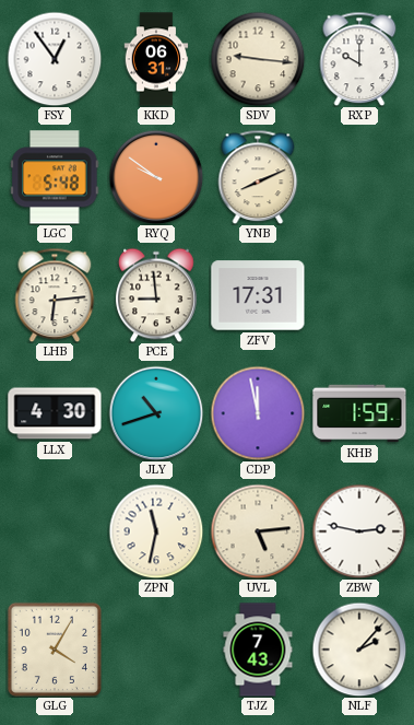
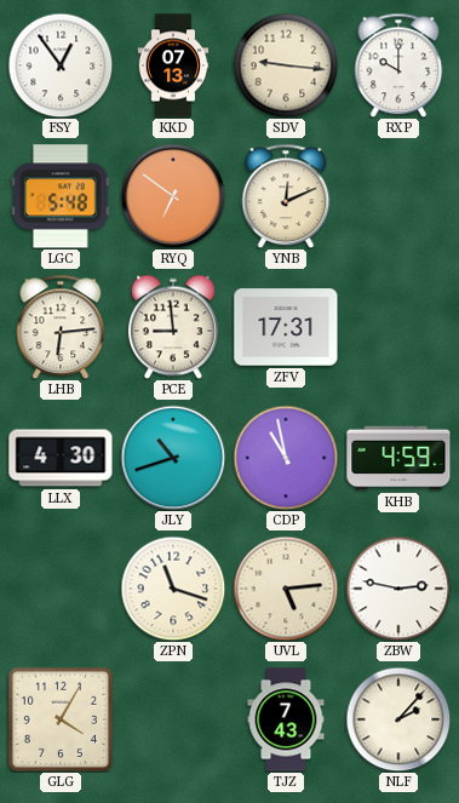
KKD: 06:31 -> 07:13 (173, 65)
RYQ: 9:51 -> 6:51 (173, 196)
YNB: 8:11 -> 12:11 (286, 196)
CDP: 11:58 -> 10:58 (286, 458)
KHB: 1:59 -> 4:59 (398, 458)
ZPN: 11:32 -> 11:18 (173, 589)
